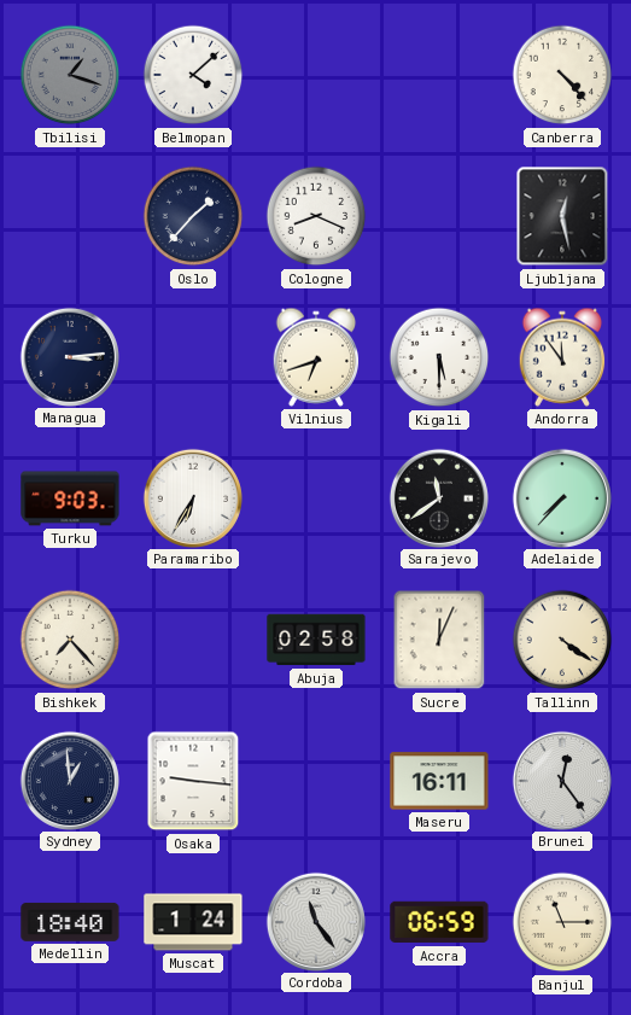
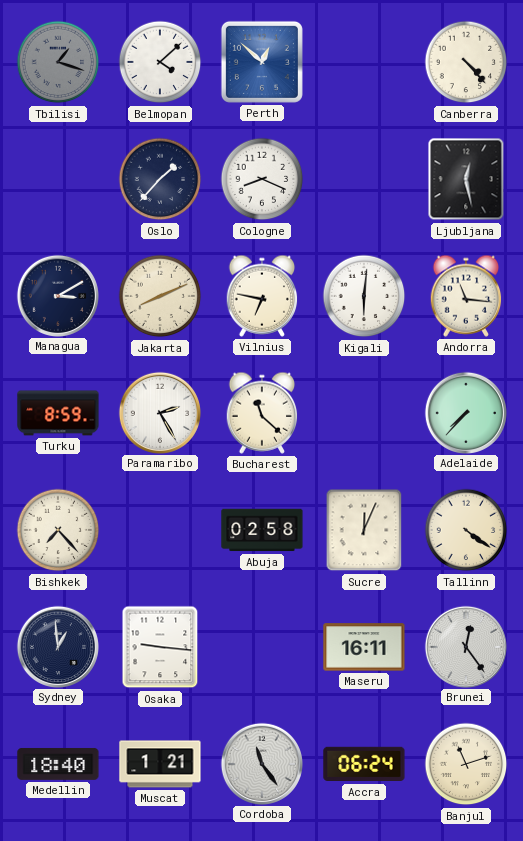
Perth: none -> 12:52 (262, 62)
Managua: 3:14 -> 3:10 (57, 295)
Jakarta: none -> 8:11 (160, 296)
Vilnius: 6:42 -> 6:47 (262, 296)
Kigali: 5:30 -> 6:01 (364, 296)
Andorra: 11:54 -> 11:16 (466, 296)
Turku: 9:03 -> 8:59 (58, 413)
Paramaribo: 6:35 -> 2:25 (159, 412)
Bucharest: none -> 11:22 (262, 413)
Sarajevo: 11:39 -> none (438, 497)
Muscat: 1:24 -> 1:21 (160, 764)
Accra: 06:59 -> 06:24 (364, 764)
Banjul: 11:15 -> 11:12 (466, 764)
